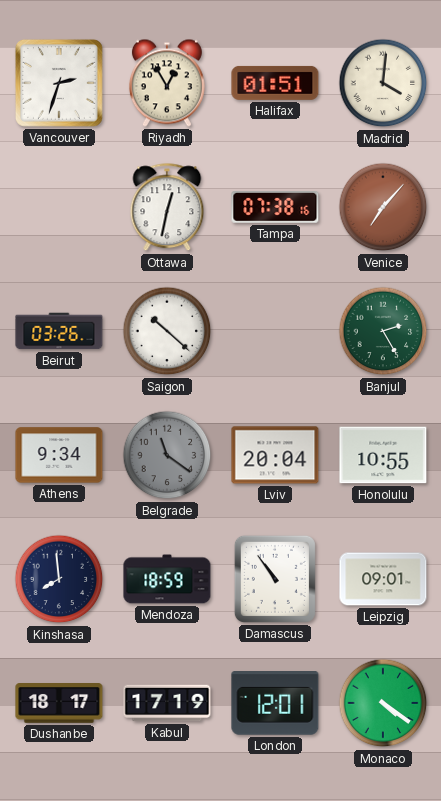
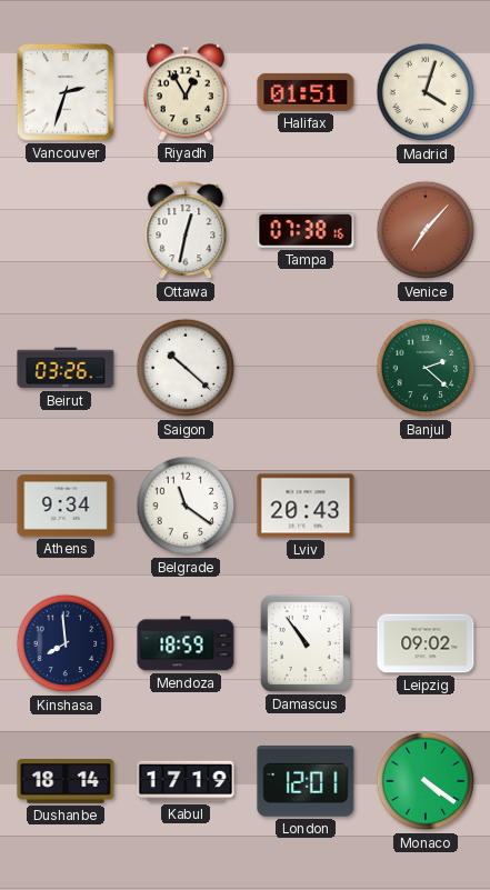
Madrid: 4:01 -> 4:03 (426, 92)
Banjul: 2:25 -> 2:22 (426, 368)
Belgrade dial: grey -> white (186, 506)
Lviv: 20:04 -> 20:43 (306, 506)
Honolulu: 10:55 -> none (383, 455)
Leipzig: 09:01 -> 09:02 (426, 643)
Dushanbe: 18:17 -> 18:14 (66, 781)
